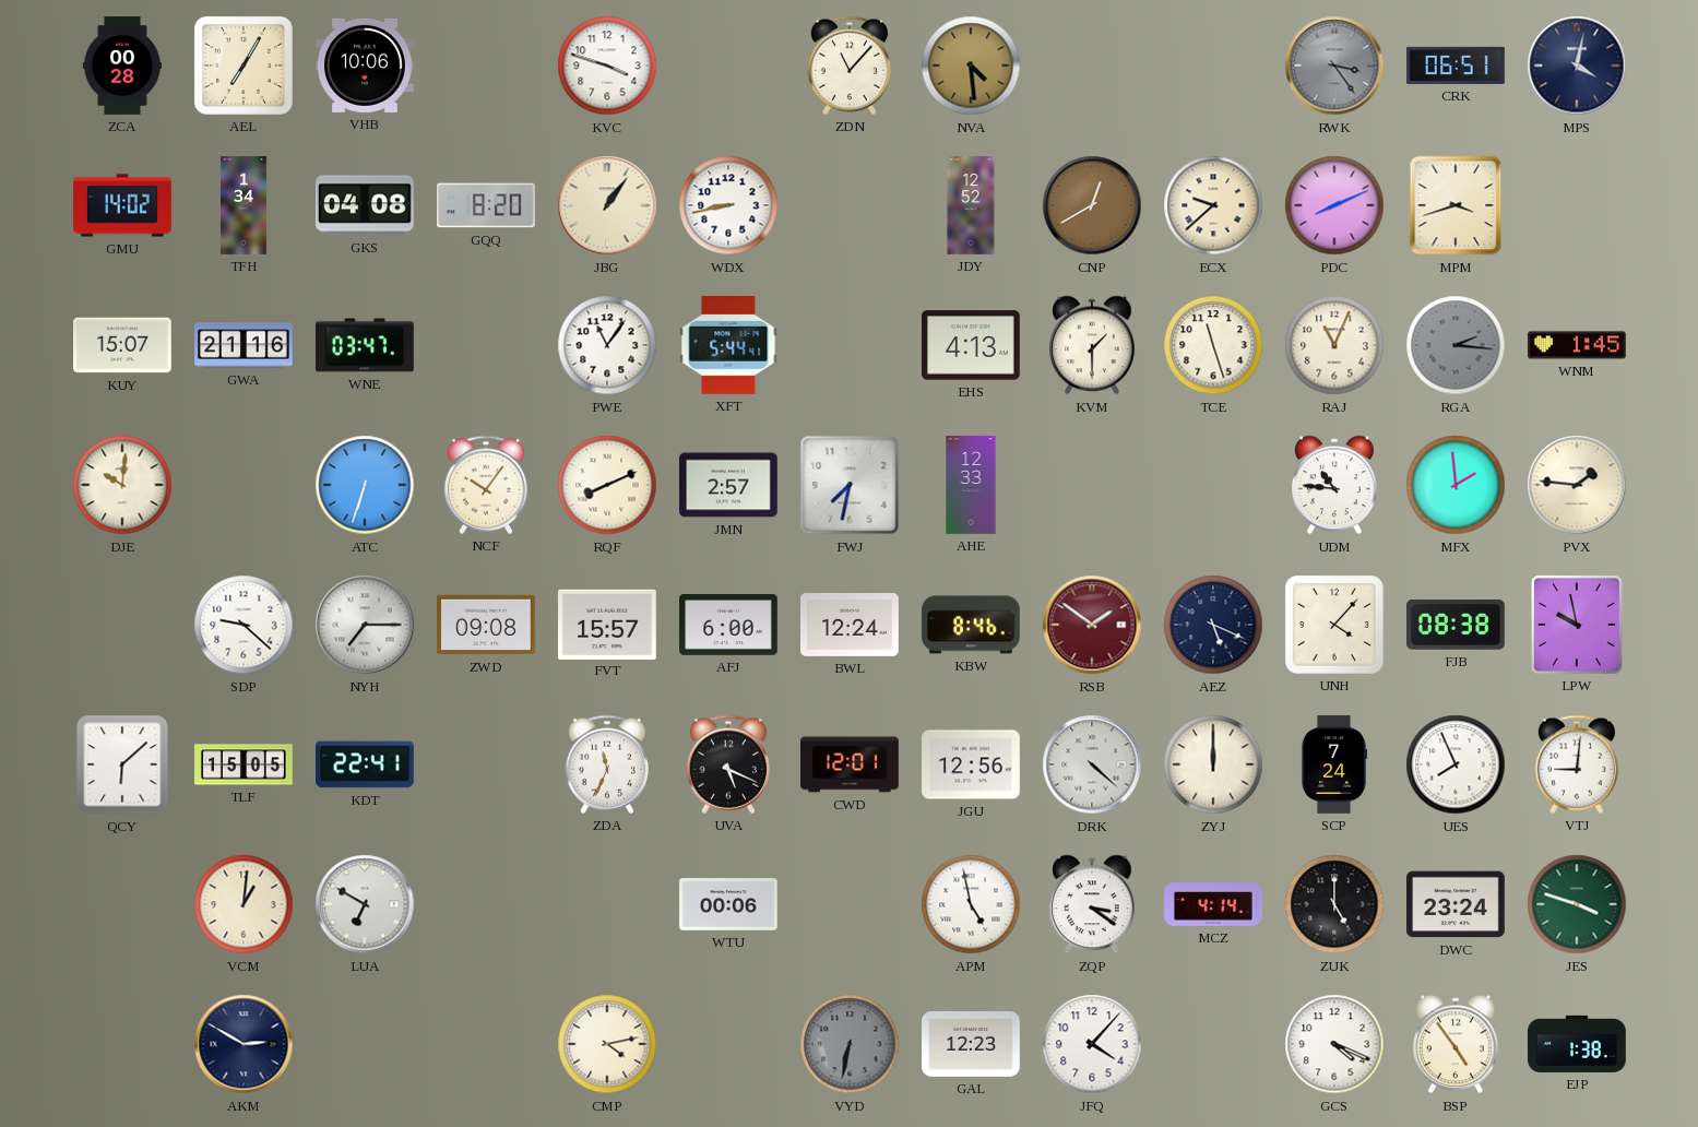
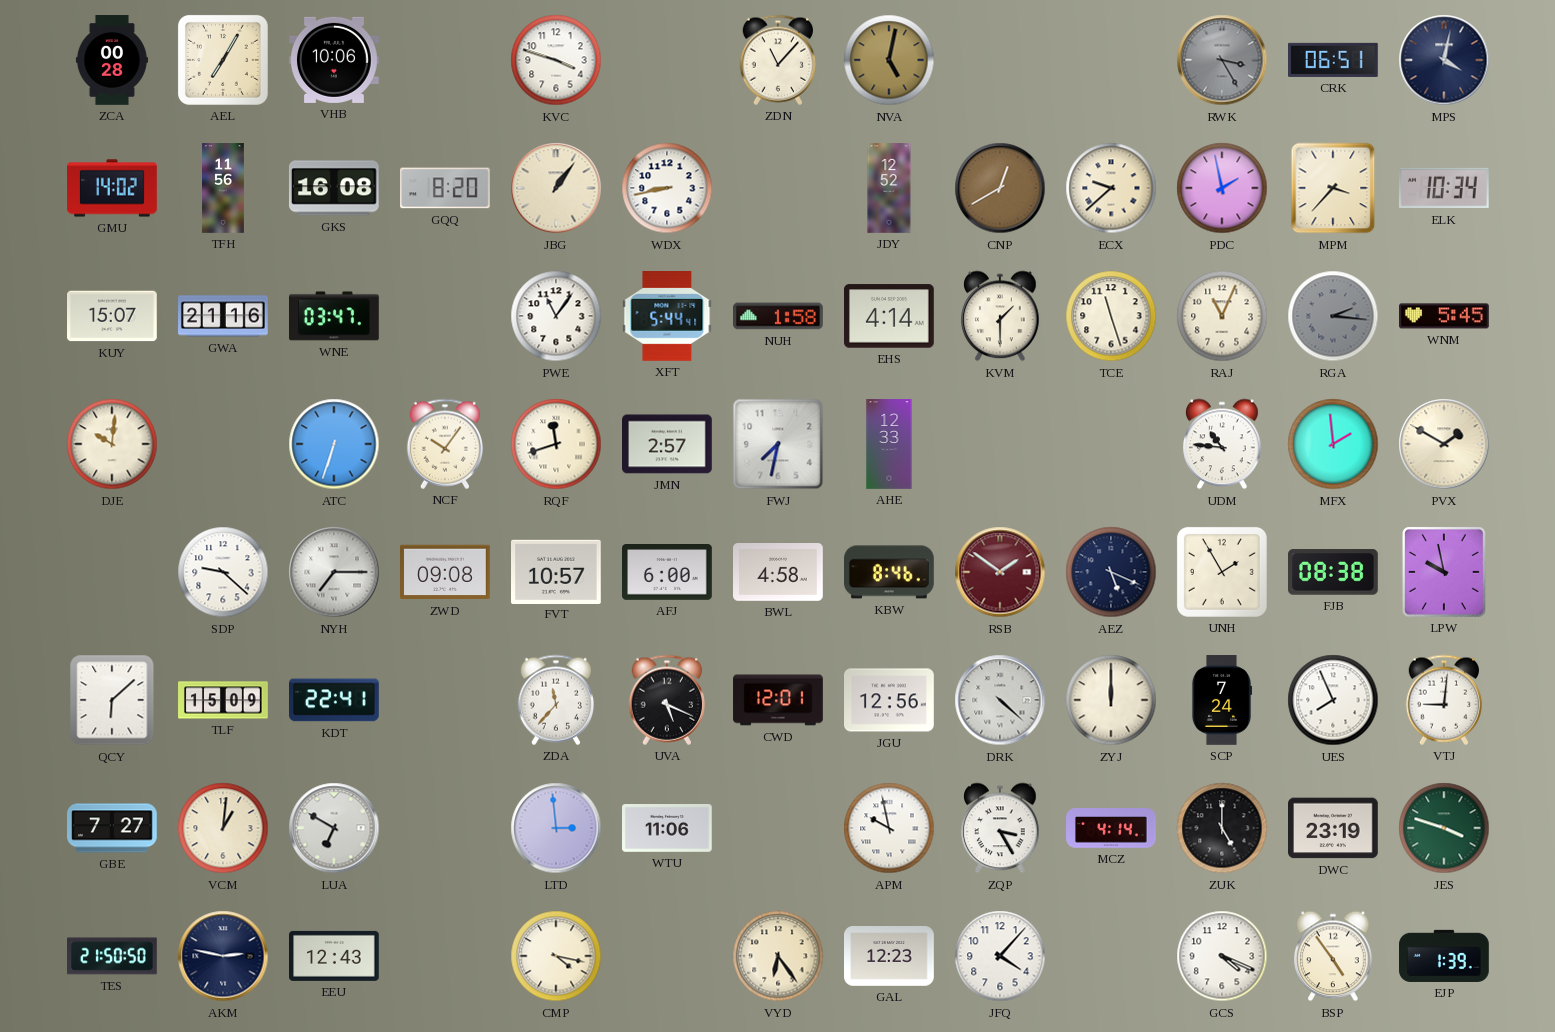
NVA: 4:29 -> 5:02 (889, 60)
RWK: 3:24 -> 3:25 (1222, 60)
TFH: 1:34 -> 11:56 (224, 188)
GKS: 04:08 -> 16:08 (334, 188)
PDC: 8:11 -> 1:58 (1222, 188)
MPM: 3:42 -> 3:37 (1333, 188)
ELK: none -> 10:34 (1444, 188)
NUH: none -> 1:58 (779, 316)
EHS: 4:13 -> 4:14 (890, 316)
WNM: 1:45 -> 5:45 (1445, 316)
RQF: 8:11 -> 11:42 (556, 444)
PVX: 1:46 -> 1:50 (1444, 444)
FVT: 15:57 -> 10:57 (557, 571)
BWL: 12:24 -> 4:58 (779, 573)
UNH: 4:07 -> 1:55 (1222, 572)
TLF: 15:05 -> 15:09 (223, 700)
ZDA: 11:34 -> 11:37 (555, 700)
GBE: none -> 7:27 (113, 828)
LTD: none -> 2:59 (556, 828)
WTU: 00:06 -> 11:06 (668, 829)
APM: 4:58 -> 9:58 (889, 828)
ZQP: 3:21 -> 3:25 (1000, 828)
DWC: 23:24 -> 23:19 (1334, 828)
TES: none -> 21:50 (113, 956)
AKM: 2:50 -> 2:47 (223, 956)
EEU: none -> 12:43 (335, 956)
CMP: 4:13 -> 4:17 (556, 956)
VYD: 6:32 -> 6:24 (778, 956)
VYD dial: grey -> cream (778, 956)
EJP: 1:38 -> 1:39 (1445, 956)
